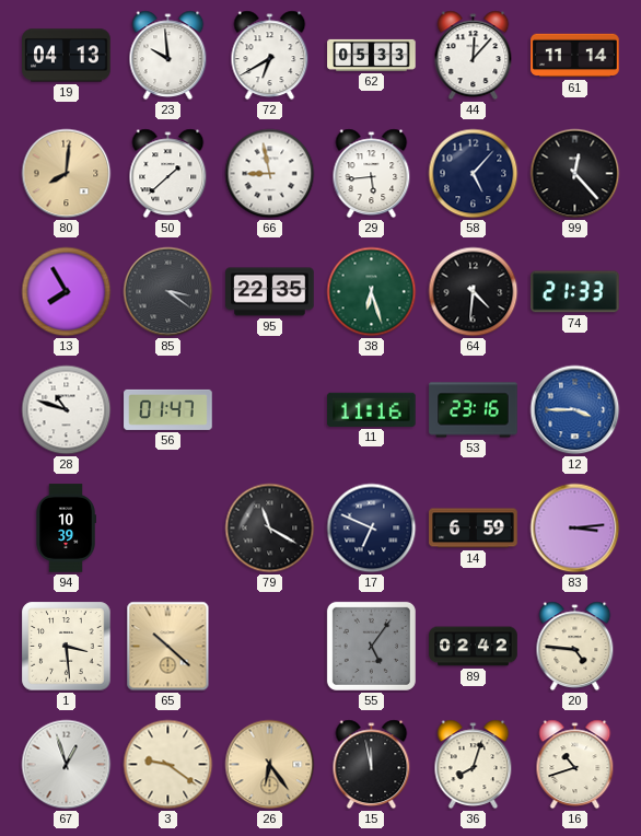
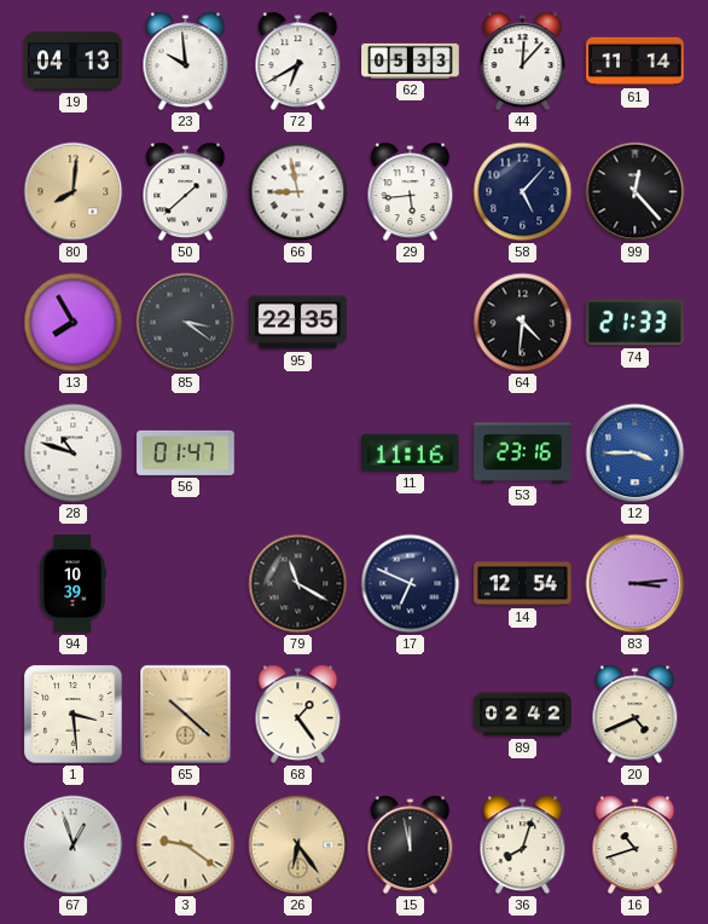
38: 6:27 -> none (372, 292)
14: 6:59 -> 12:54 (523, 584)
68: none -> 1:24 (298, 715)
55: 5:06 -> none (371, 646)
20: 4:46 -> 4:41 (636, 715)
